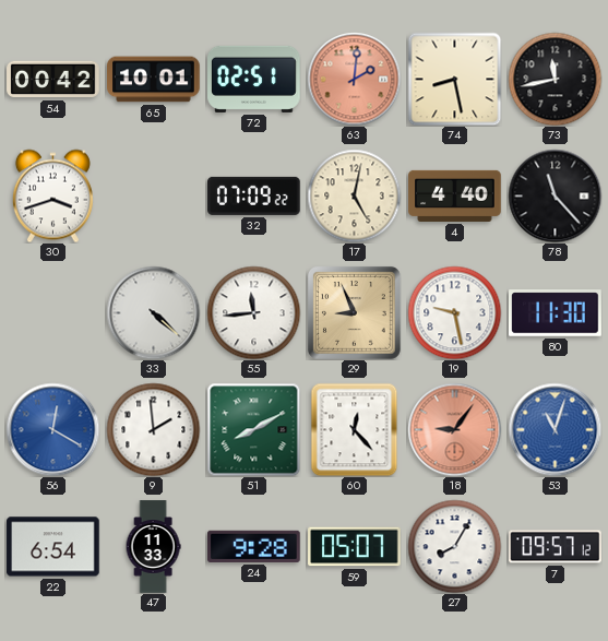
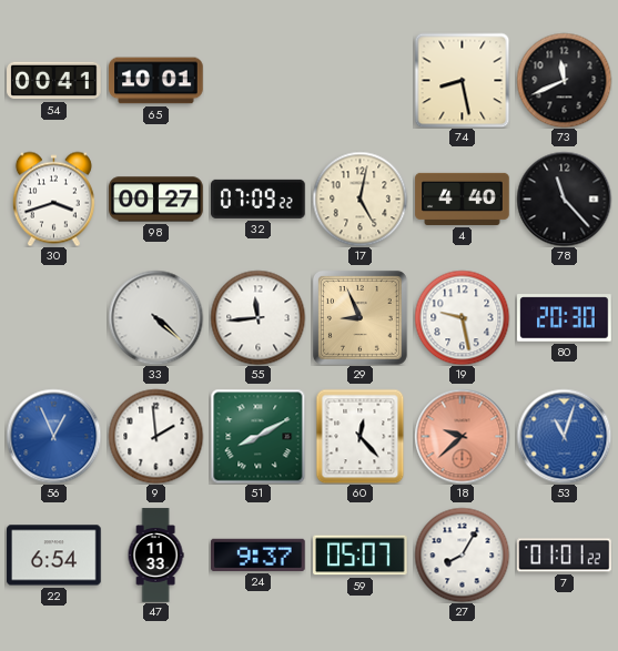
54: 00:42 -> 00:41 (54, 81)
72: 02:51 -> none (254, 79)
63: 2:01 -> none (354, 79)
73: 11:43 -> 11:41 (564, 80)
98: none -> 00:27 (156, 200)
80: 11:30 -> 20:30 (565, 318)
56: 12:20 -> 12:56 (53, 436)
18: 9:06 -> 9:38 (462, 436)
24: 9:28 -> 9:37 (259, 555)
7: 09:57 -> 01:01 (565, 556)
